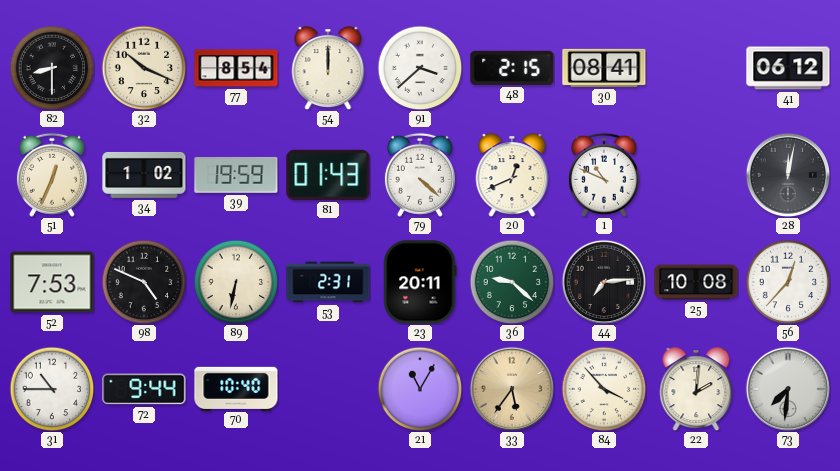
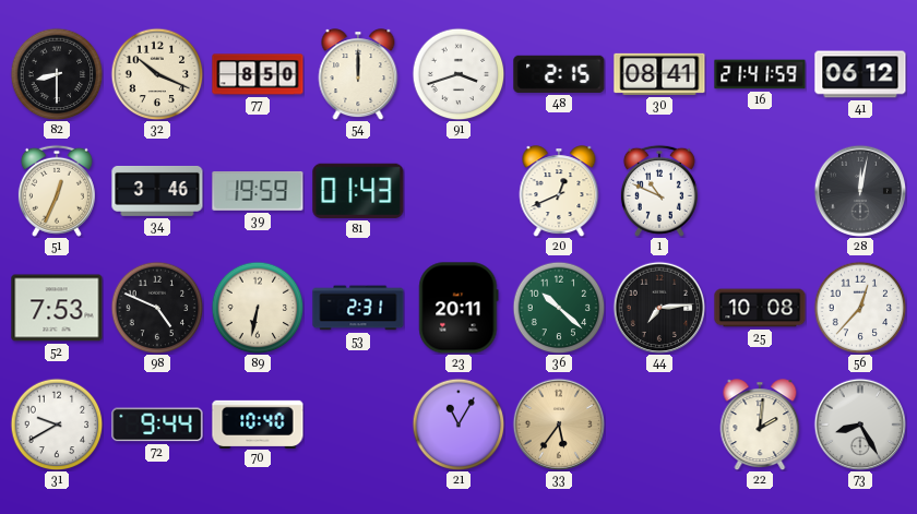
77: 8:54 -> 8:50 (258, 74)
91: 3:38 -> 3:42 (458, 74)
16: none -> 21:41 (760, 74)
34: 1:02 -> 3:46 (157, 191)
79: 4:22 -> none (420, 175)
36: 9:22 -> 10:22 (559, 308)
31: 10:45 -> 9:40 (57, 425)
84: 3:53 -> none (604, 389)
73: 7:31 -> 8:25 (860, 425)
